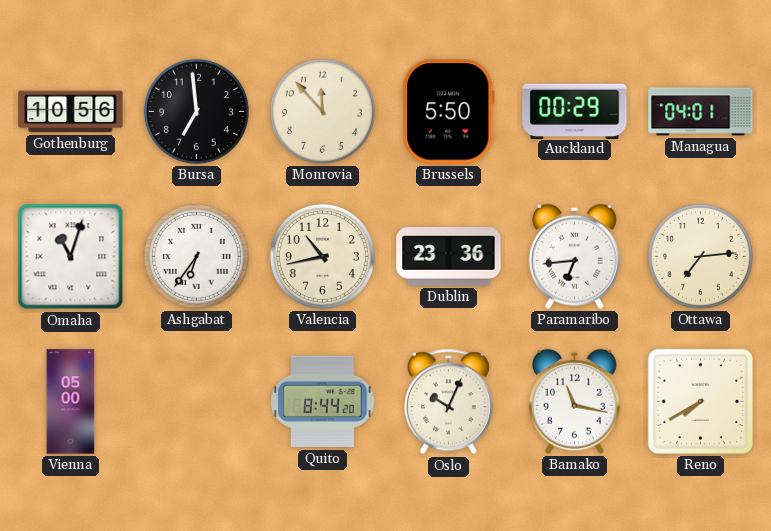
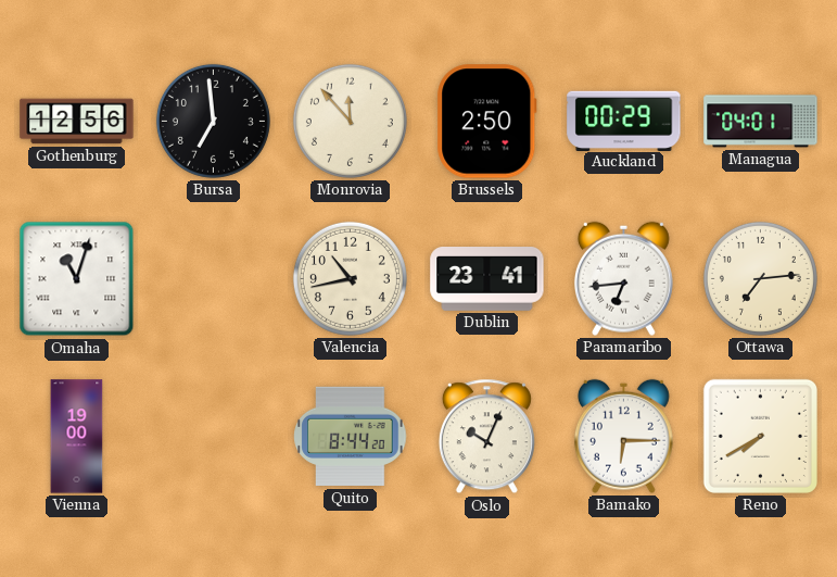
Gothenburg: 10:56 -> 12:56 (77, 122)
Brussels: 5:50 -> 2:50 (487, 122)
Ashgabat: 6:36 -> none (196, 256)
Dublin: 23:36 -> 23:41 (487, 279)
Vienna: 05:00 -> 19:00 (77, 437)
Bamako: 11:17 -> 6:15 (623, 436)
